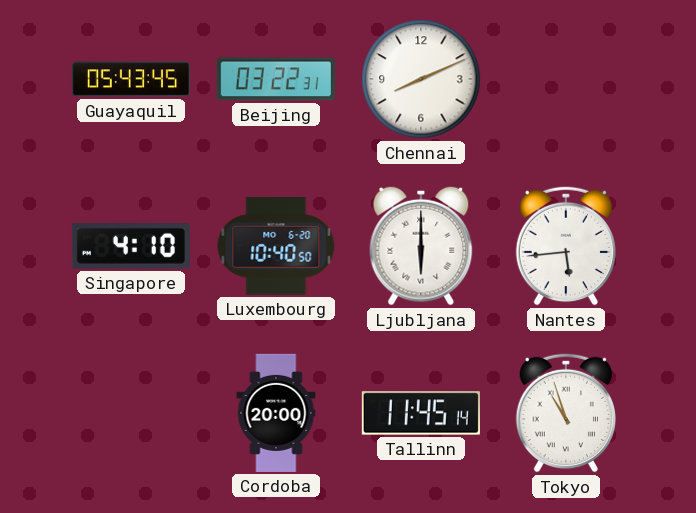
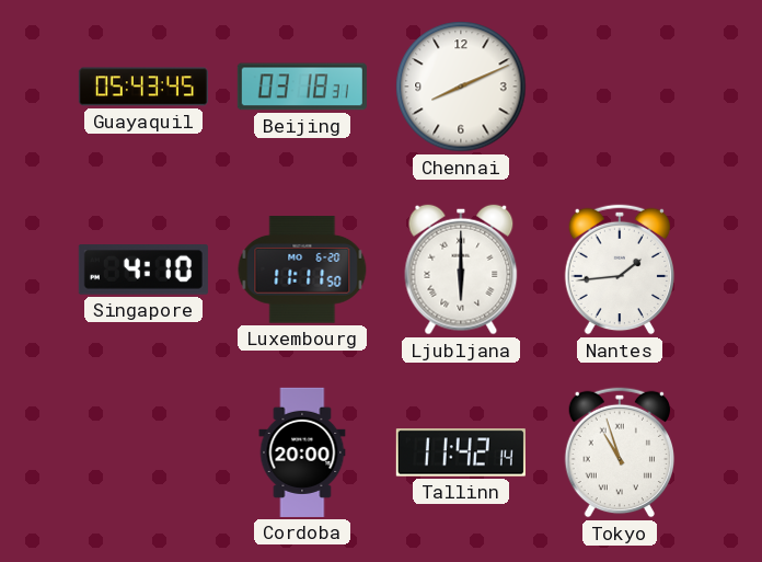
Beijing: 03:22 -> 03:18 (302, 87)
Luxembourg: 10:40 -> 11:11 (302, 269)
Nantes: 5:44 -> 1:44 (619, 269)
Tallinn: 11:45 -> 11:42 (461, 452)
